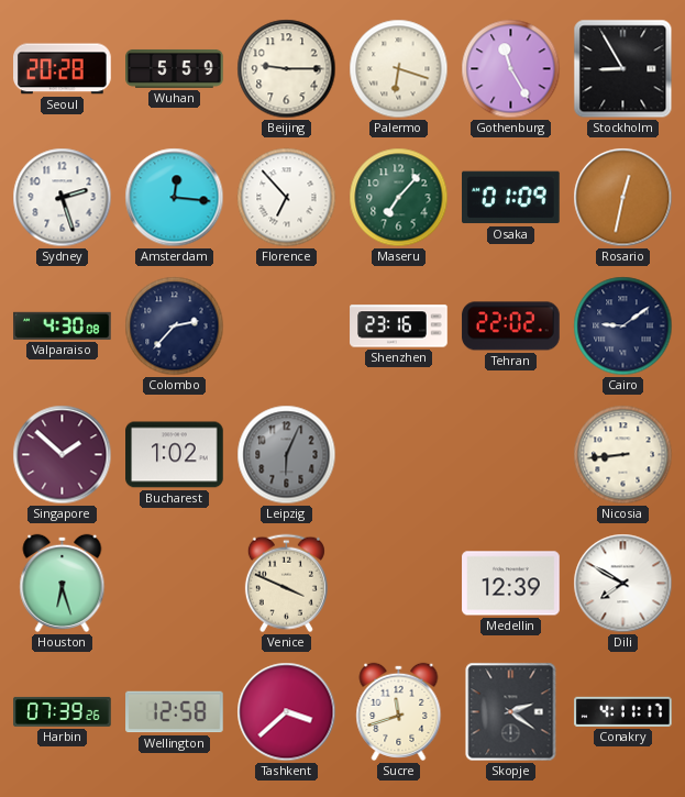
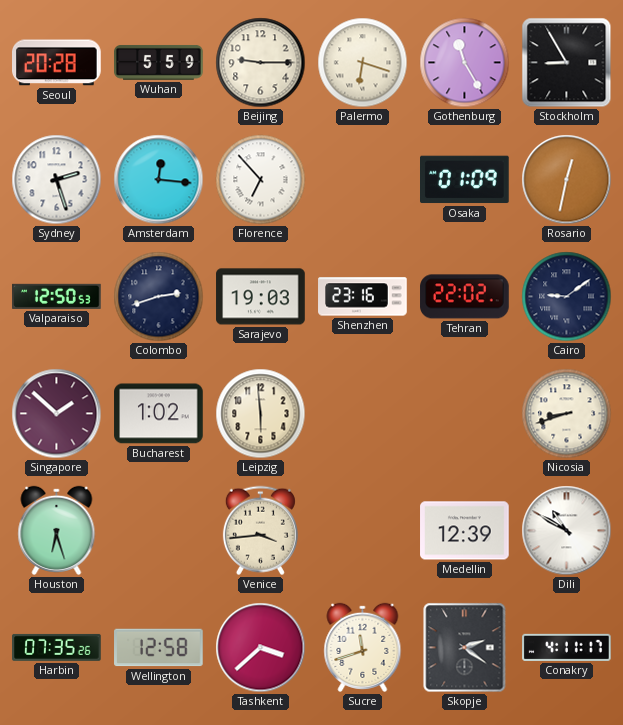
Maseru: 7:07 -> none (399, 198)
Valparaiso: 4:30 -> 12:50 (57, 296)
Colombo: 2:37 -> 2:42 (159, 297)
Sarajevo: none -> 19:03 (261, 297)
Leipzig: 6:04 -> 5:59 (261, 414)
Leipzig dial: grey -> cream (261, 414)
Nicosia: 8:44 -> 8:42 (567, 414)
Venice: 3:49 -> 3:44 (260, 531)
Dili: 7:50 -> 10:50 (567, 531)
Harbin: 07:39 -> 07:35 (57, 647)
